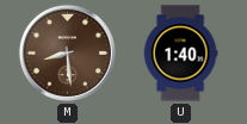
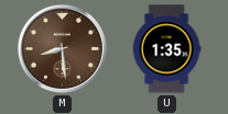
U: 1:40 -> 1:35 (166, 49)
